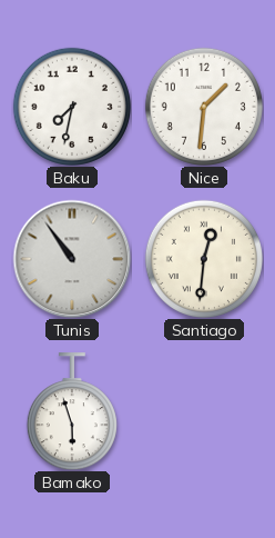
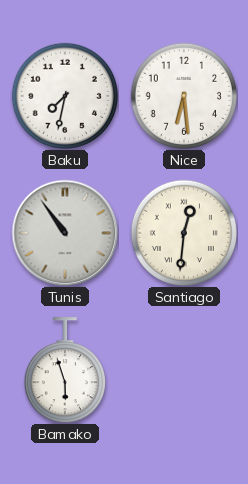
Nice: 1:31 -> 6:29 (184, 96)
